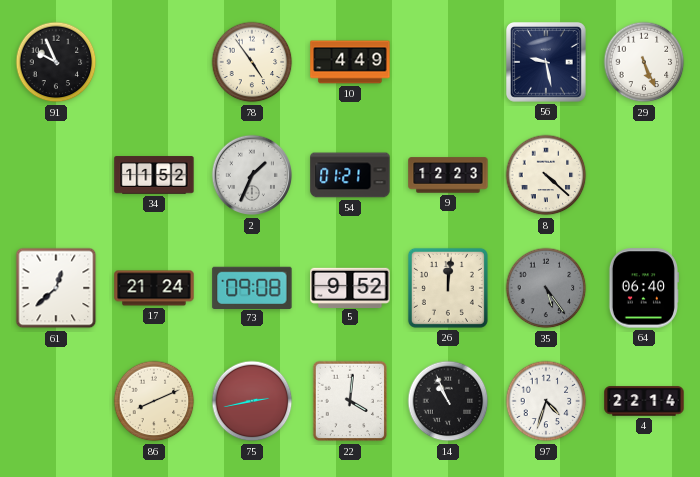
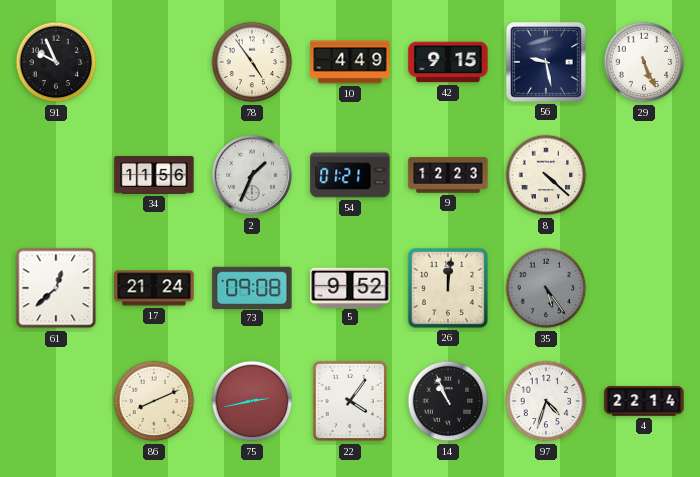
42: none -> 9:15 (448, 62)
34: 11:52 -> 11:56 (154, 175)
64: 06:40 -> none (643, 288)
22: 4:01 -> 4:06 (350, 401)
